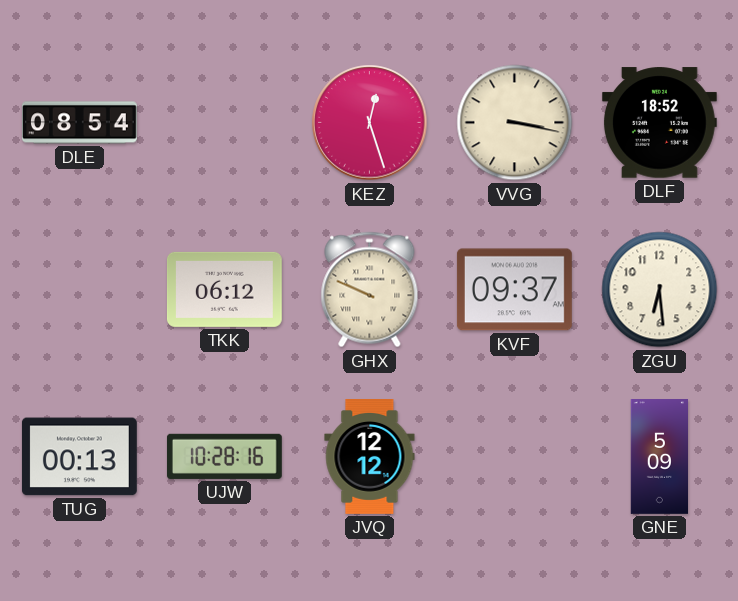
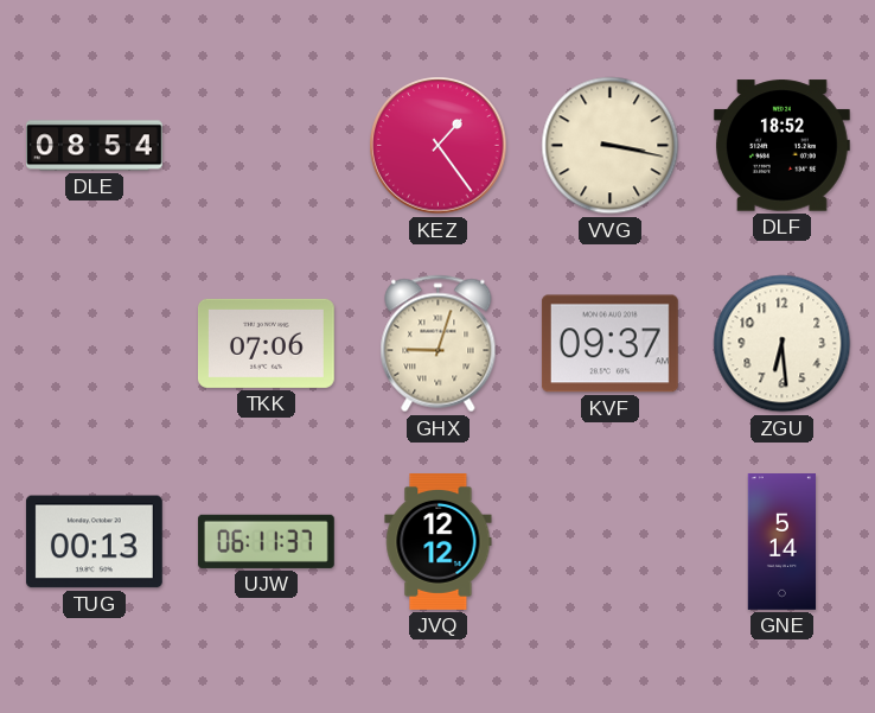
KEZ: 12:27 -> 1:24 (439, 146)
TKK: 06:12 -> 07:06 (266, 343)
GHX: 9:49 -> 9:03 (439, 344)
UJW: 10:28 -> 06:11 (266, 541)
GNE: 5:09 -> 5:14 (783, 542)
